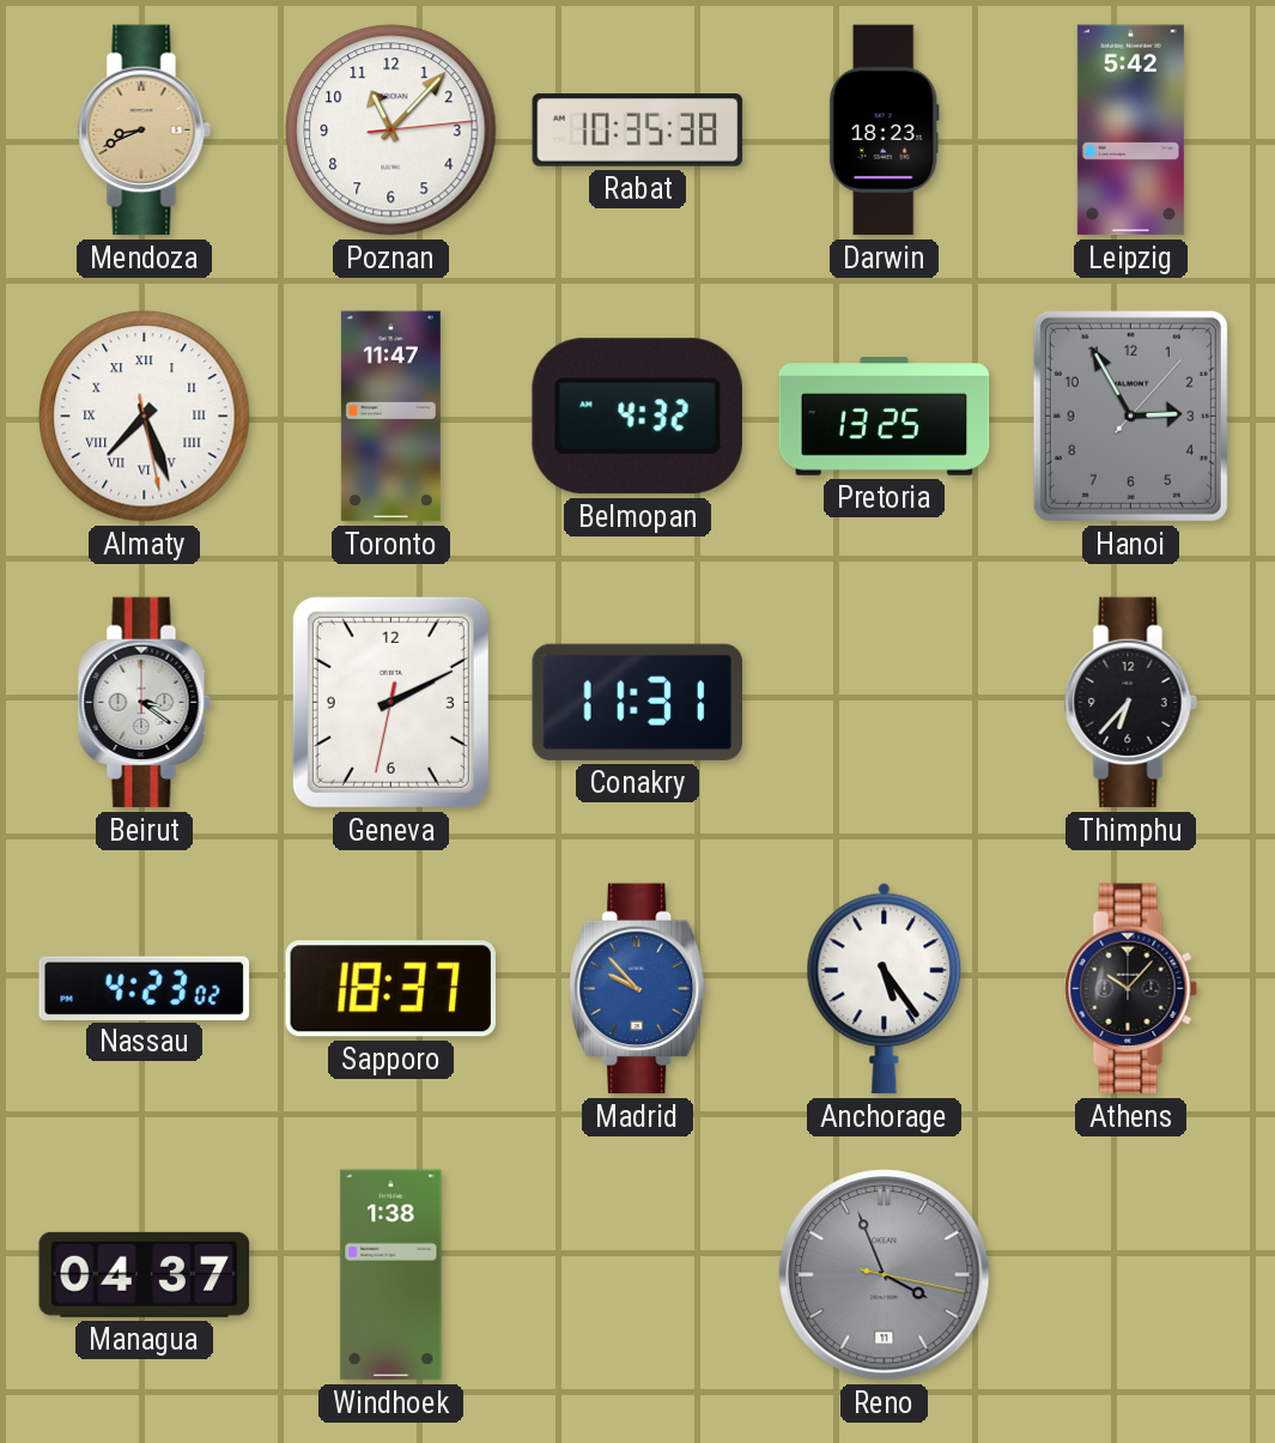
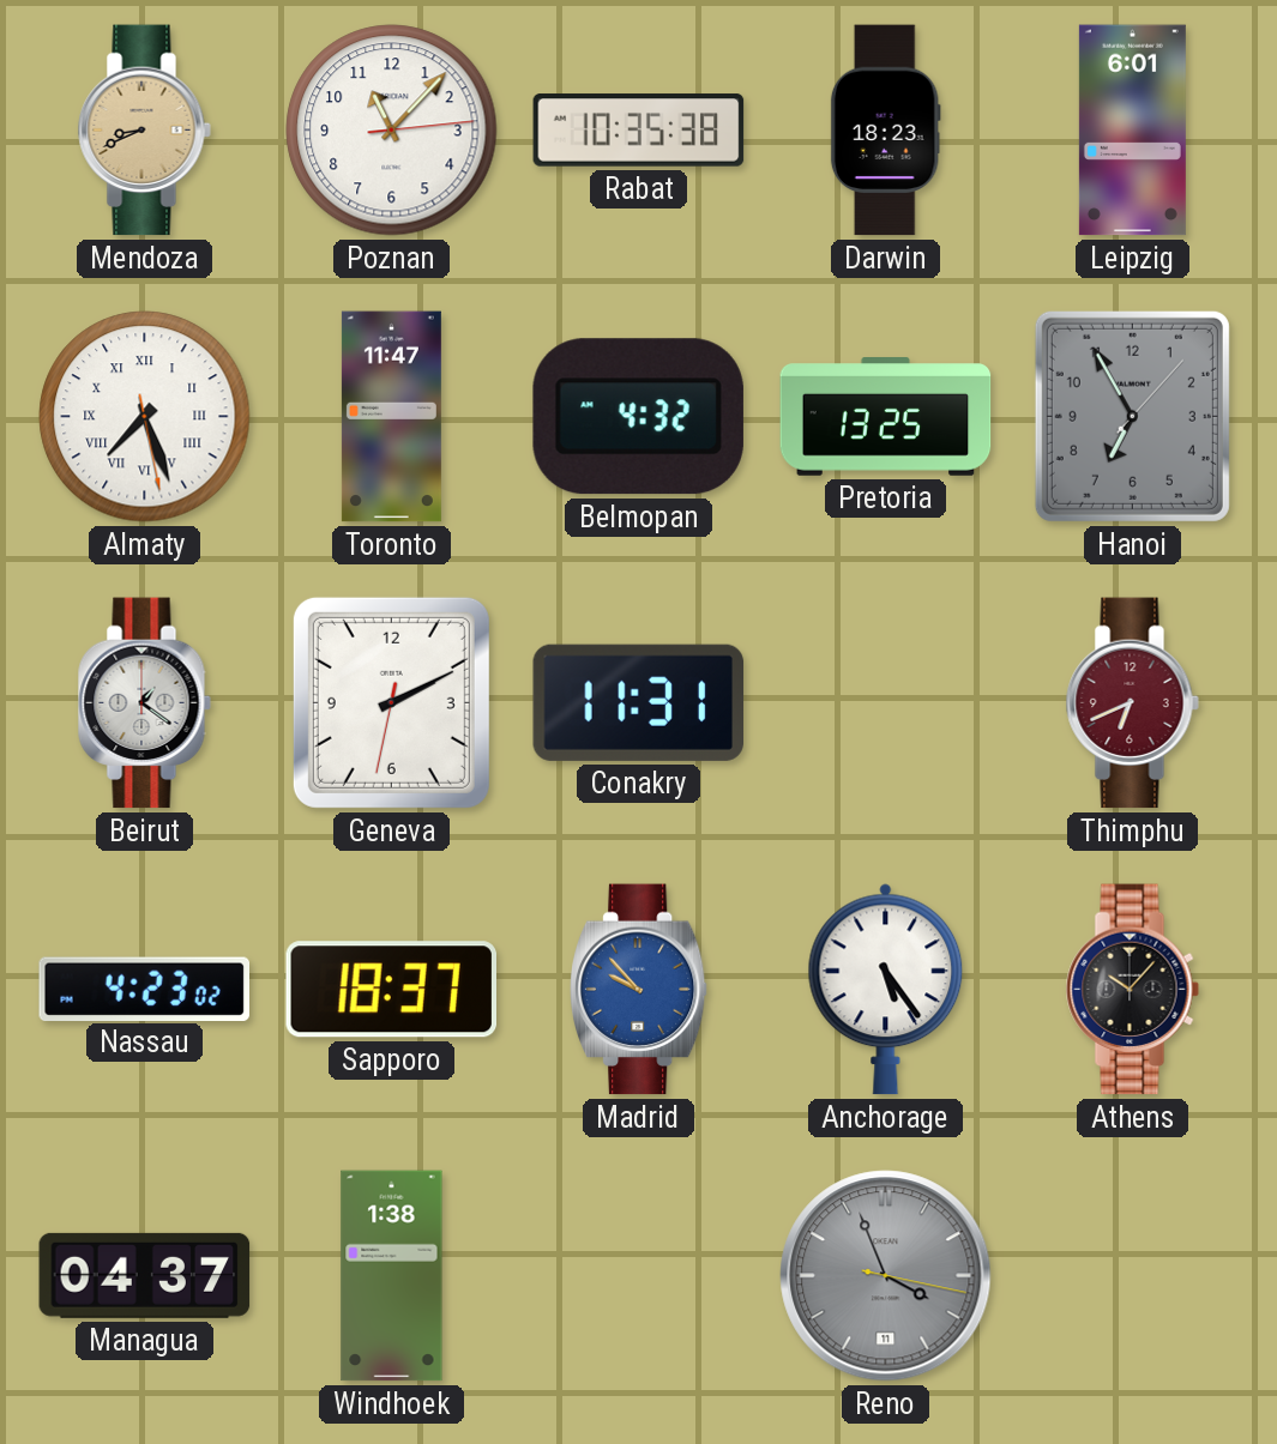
Leipzig: 5:42 -> 6:01 (1132, 131)
Hanoi: 2:55 -> 6:55 (1132, 416)
Beirut: 3:21 -> 1:21 (144, 703)
Thimphu: 6:37 -> 6:41 (1132, 703)
Thimphu dial: black -> burgundy (1132, 703)
